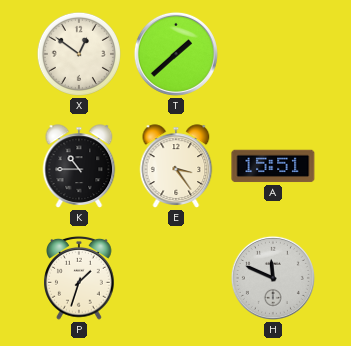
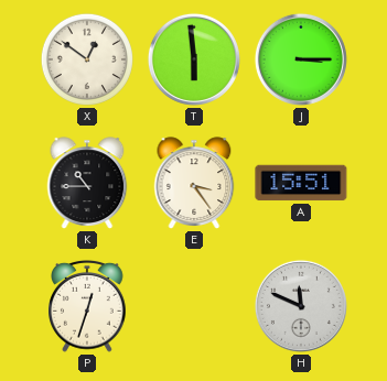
T: 1:38 -> 5:59 (194, 59)
J: none -> 3:15 (301, 59)
P: 1:33 -> 12:33 (88, 306)
